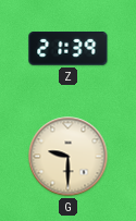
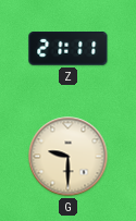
Z: 21:39 -> 21:11 (69, 49)
